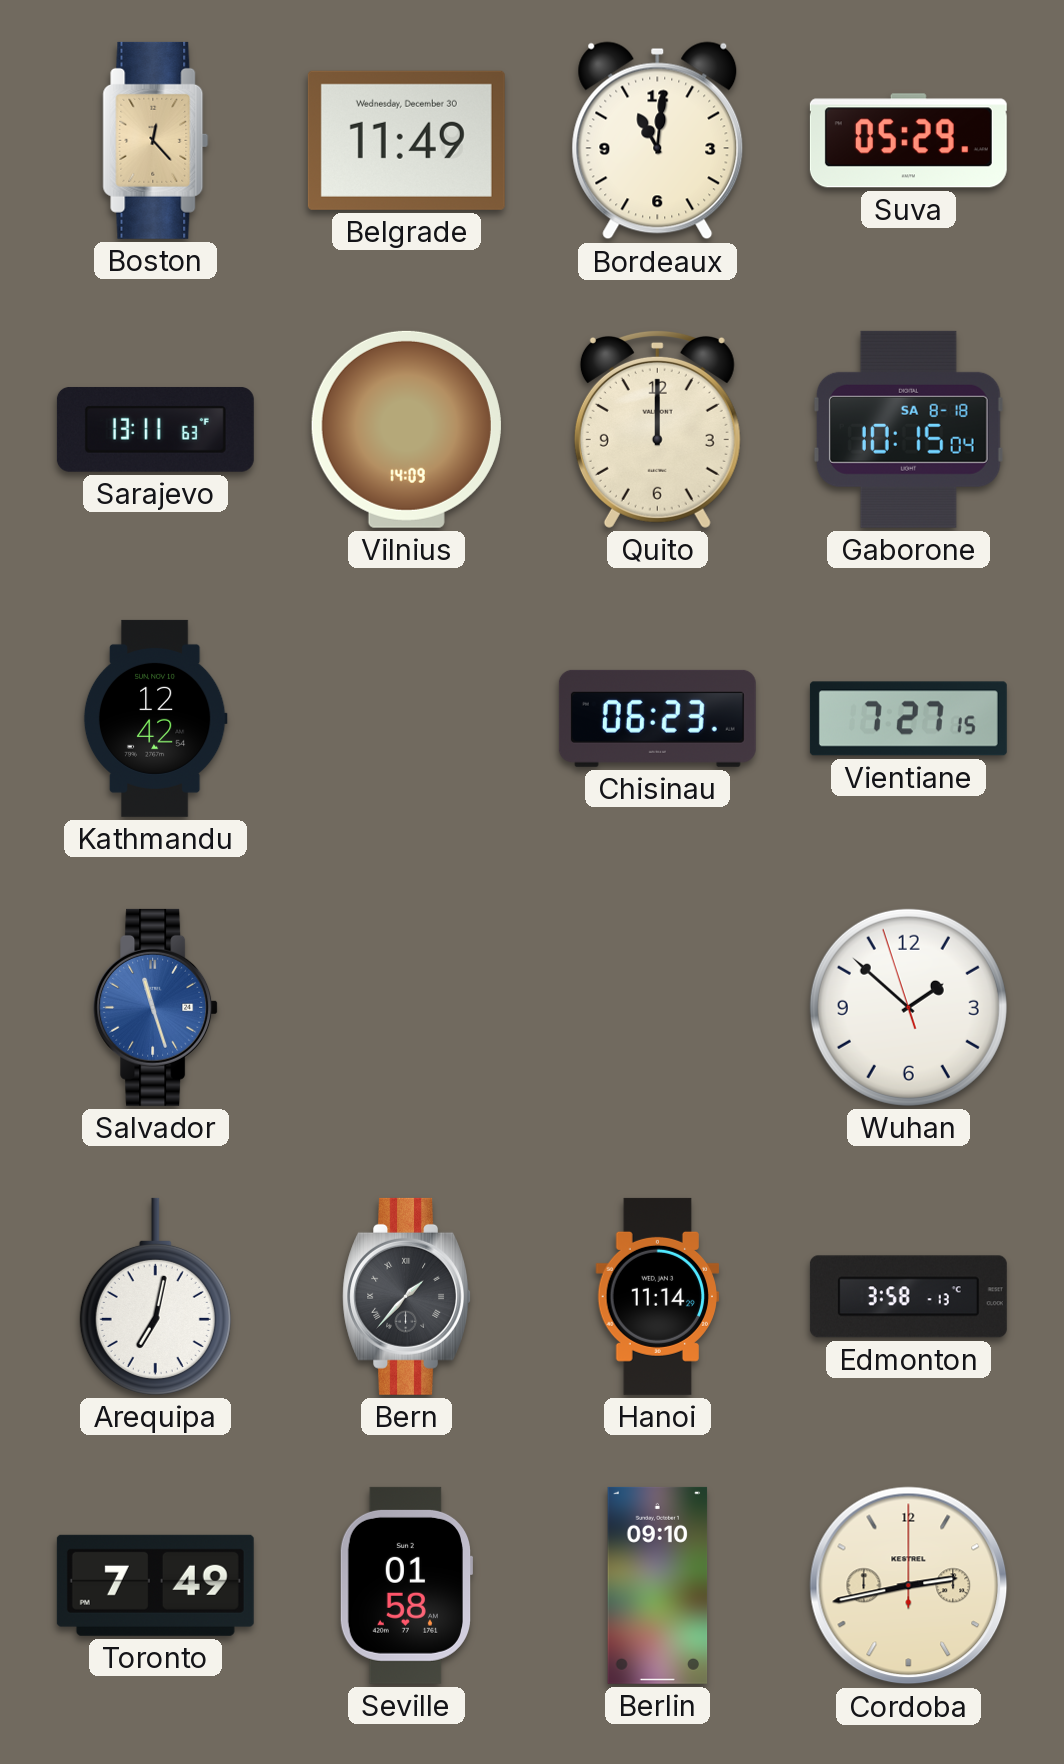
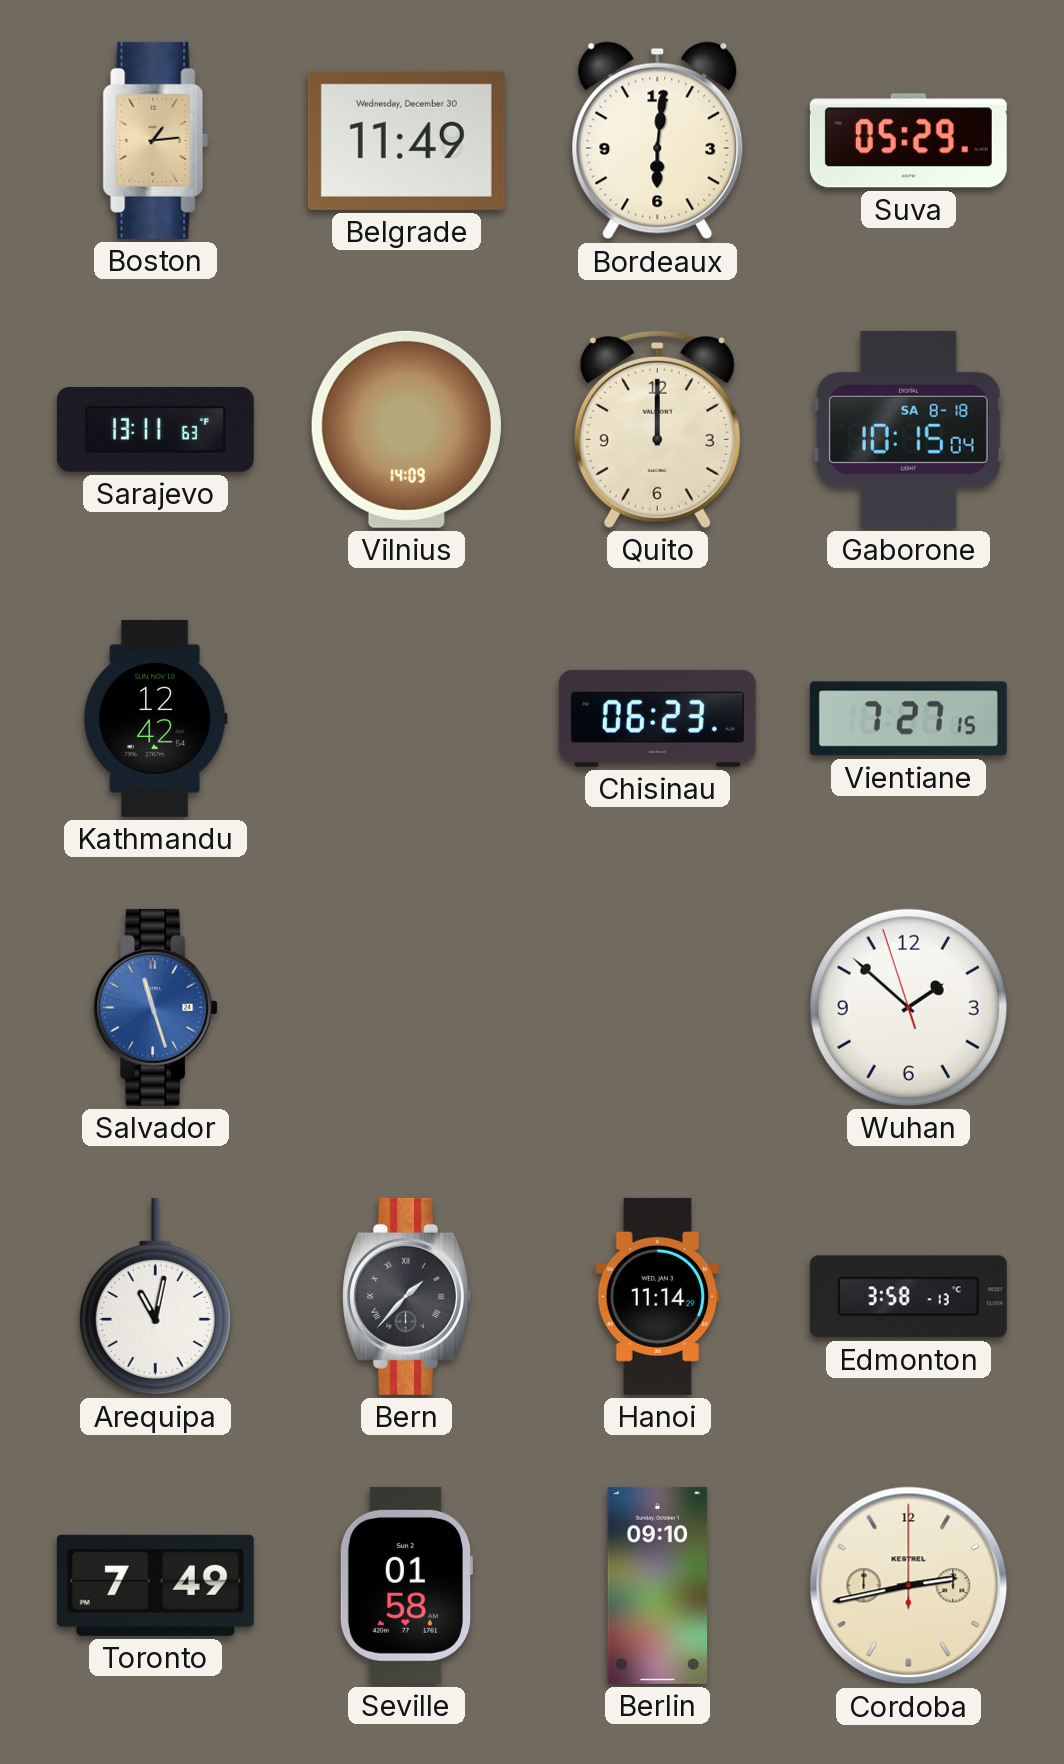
Boston: 12:23 -> 1:14 (156, 140)
Bordeaux: 11:01 -> 6:01 (658, 141)
Arequipa: 7:02 -> 11:02 (155, 1296)
